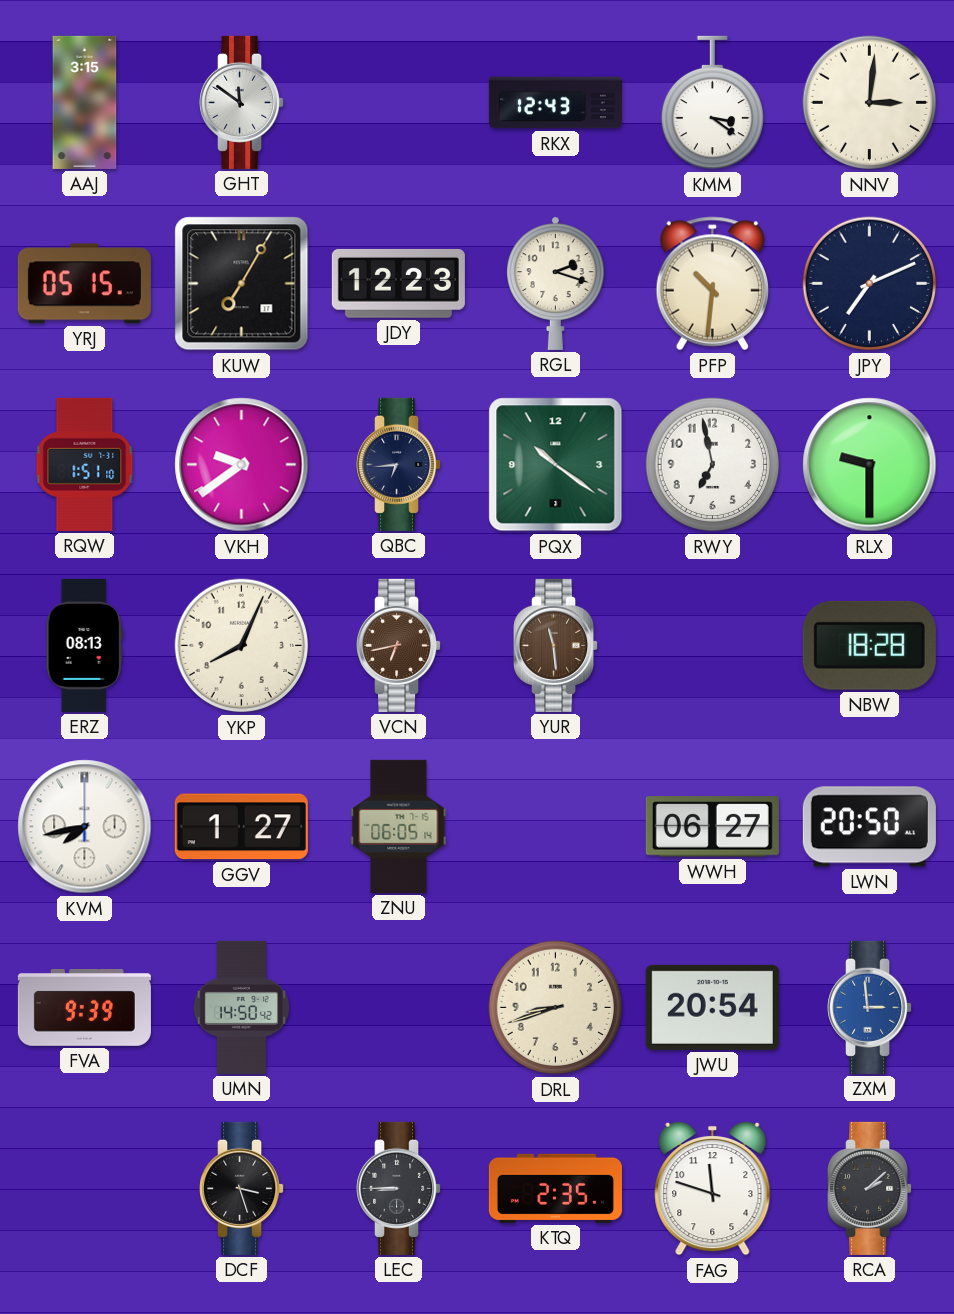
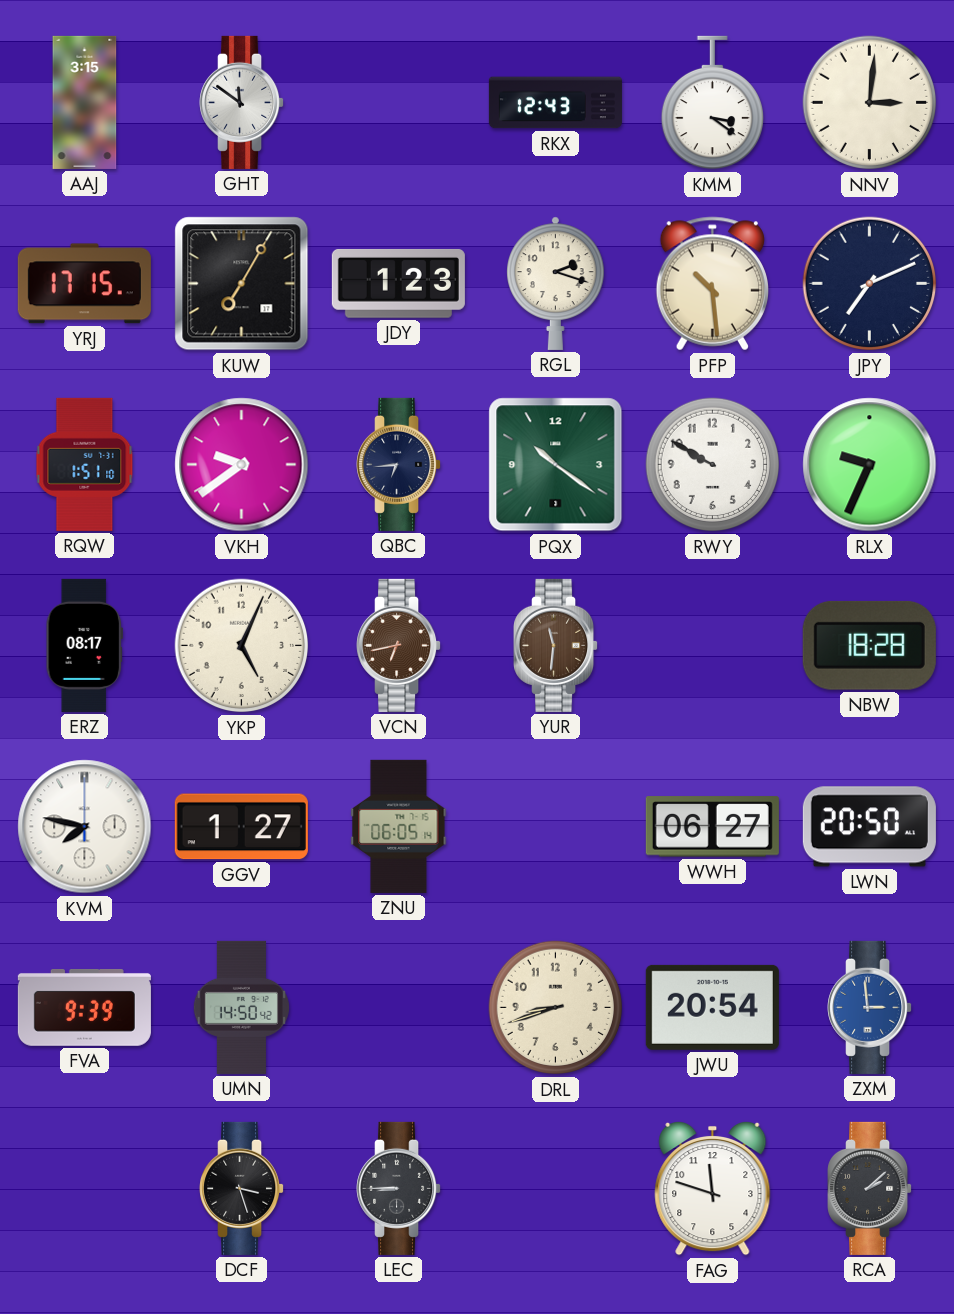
YRJ: 05:15 -> 17:15 (84, 284)
JDY: 12:23 -> 1:23 (398, 284)
PFP: 10:31 -> 10:29 (712, 284)
RWY: 6:58 -> 9:50 (713, 465)
RLX: 9:30 -> 9:34 (870, 465)
ERZ: 08:13 -> 08:17 (84, 645)
YKP: 8:04 -> 5:04 (242, 646)
YUR: 11:29 -> 11:31 (556, 645)
KVM: 7:43 -> 7:47 (85, 827)
KTQ: 2:35 -> none (555, 1188)
